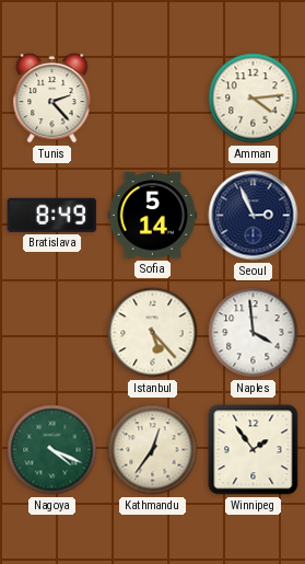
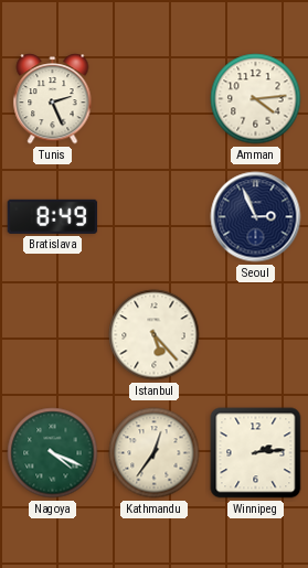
Tunis: 2:23 -> 2:26 (53, 99)
Sofia: 5:14 -> none (153, 216)
Naples: 3:59 -> none (254, 333)
Winnipeg: 1:54 -> 2:14 (256, 453)
